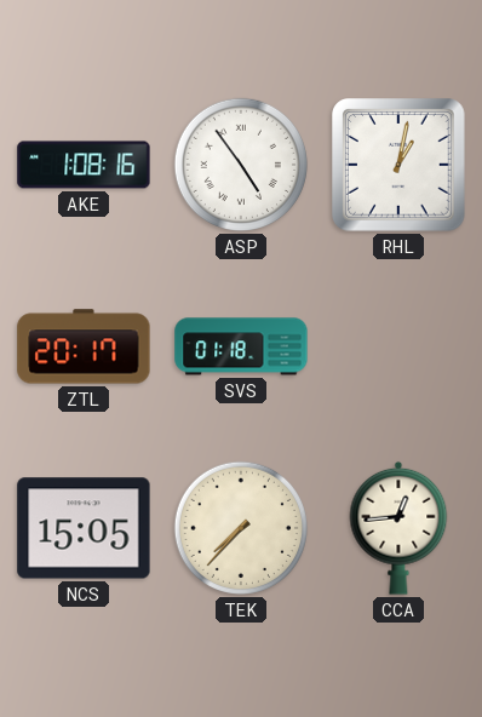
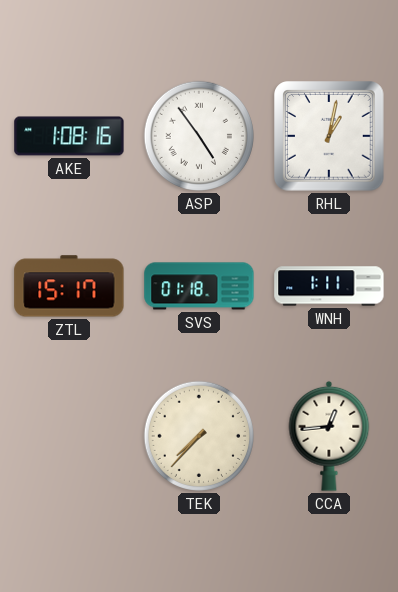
ZTL: 20:17 -> 15:17 (69, 286)
WNH: none -> 1:11 (329, 286)
NCS: 15:05 -> none (84, 528)
